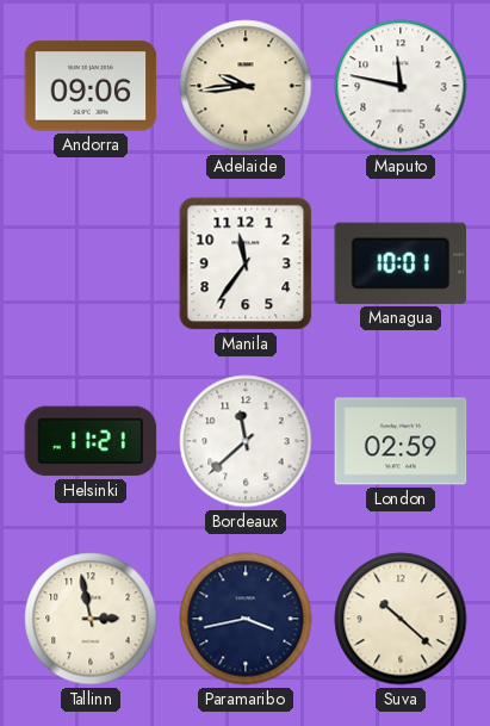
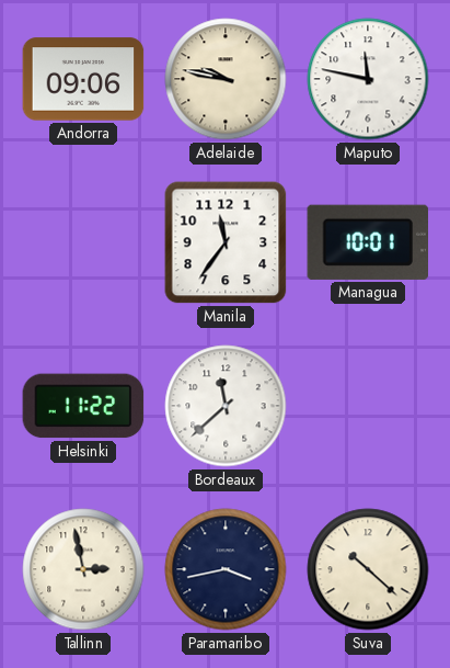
Adelaide: 9:44 -> 9:47 (226, 79)
Helsinki: 11:21 -> 11:22 (83, 406)
London: 02:59 -> none (401, 441)
